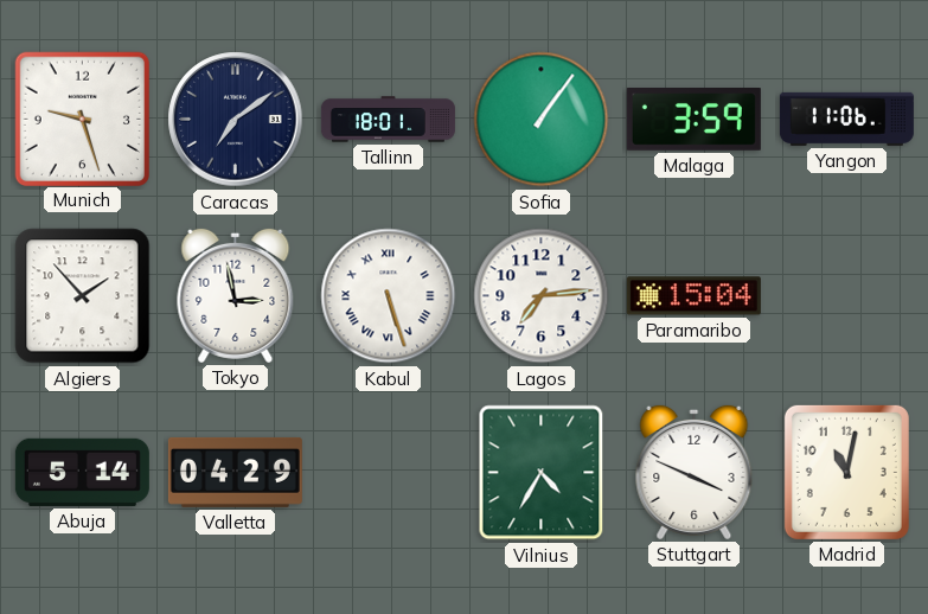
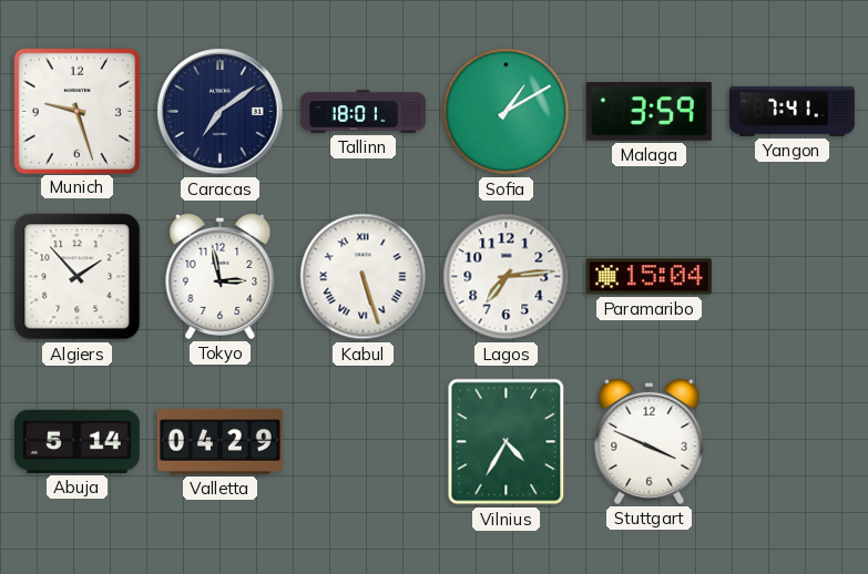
Sofia: 1:06 -> 1:10 (507, 112)
Yangon: 11:06 -> 7:41 (792, 111)
Madrid: 11:02 -> none (846, 472)
